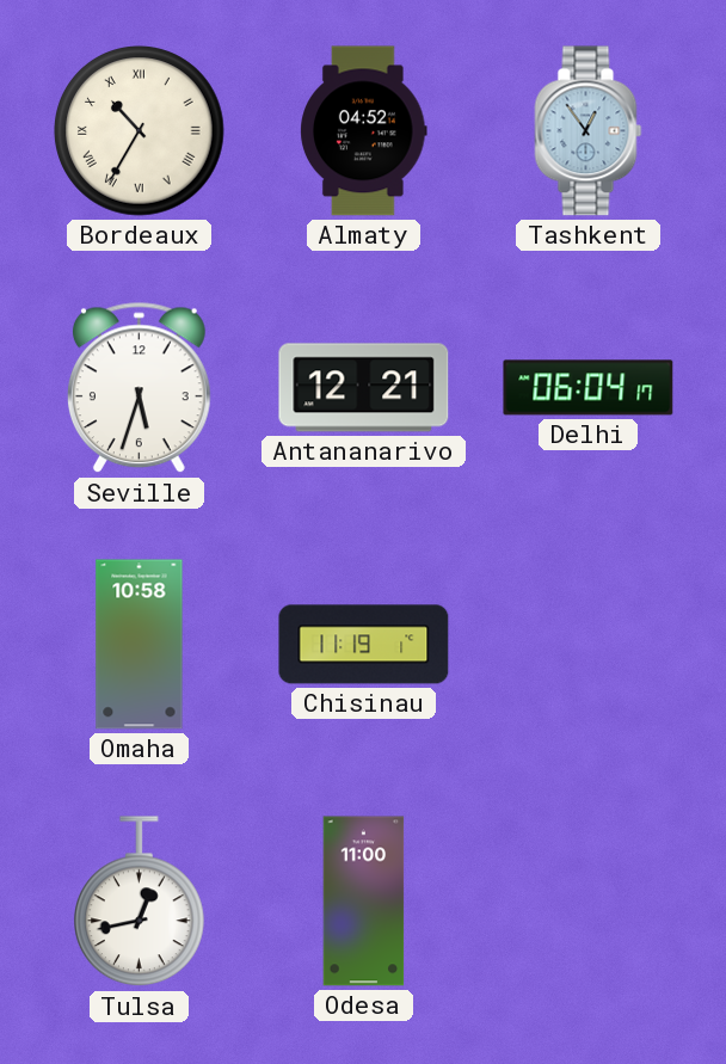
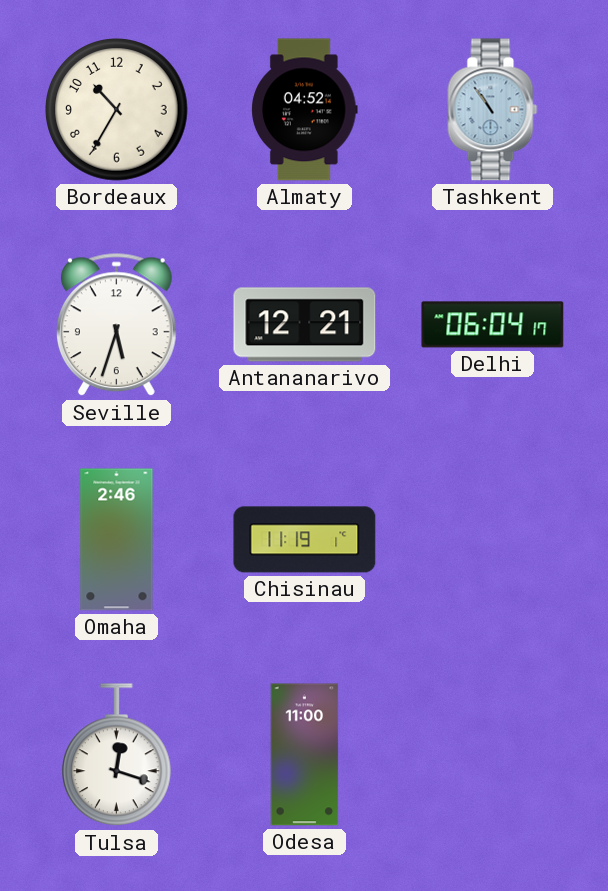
Bordeaux numerals: Roman -> Arabic (117, 110)
Tashkent: 12:54 -> 10:54 (493, 110)
Omaha: 10:58 -> 2:46 (117, 540)
Tulsa: 12:43 -> 12:18 (117, 755)
